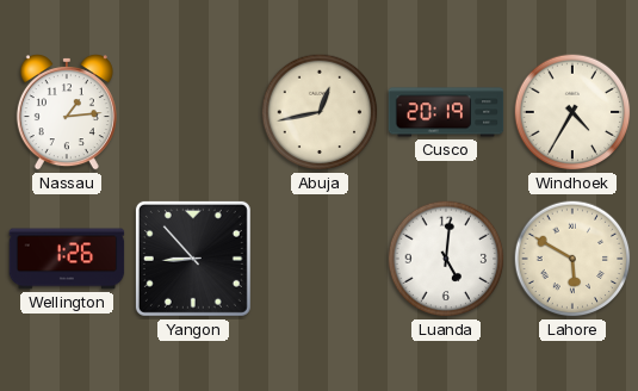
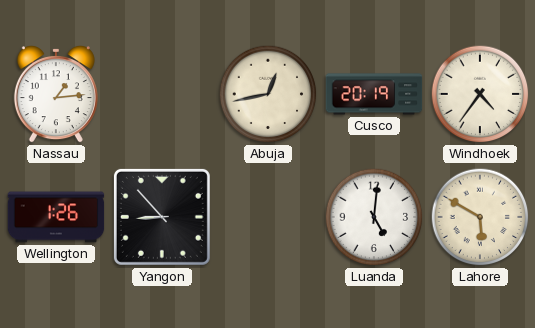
Windhoek: 4:35 -> 4:36 (480, 94)
